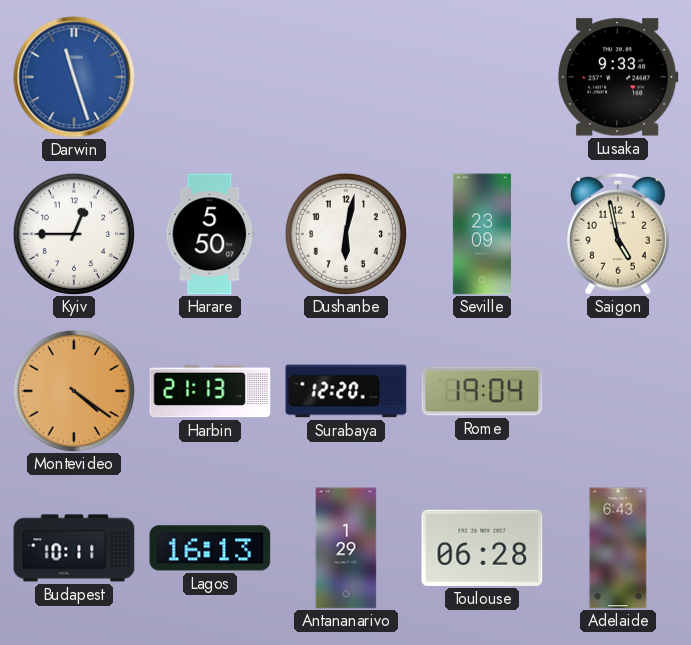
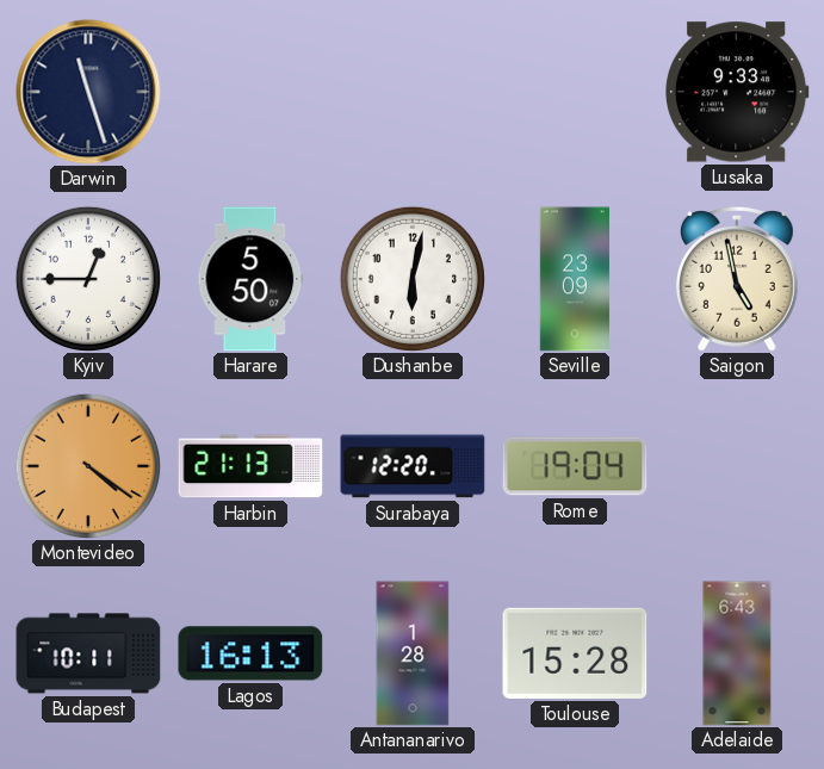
Darwin dial: blue -> navy (88, 92)
Antananarivo: 1:29 -> 1:28 (413, 653)
Toulouse: 06:28 -> 15:28 (575, 653)
